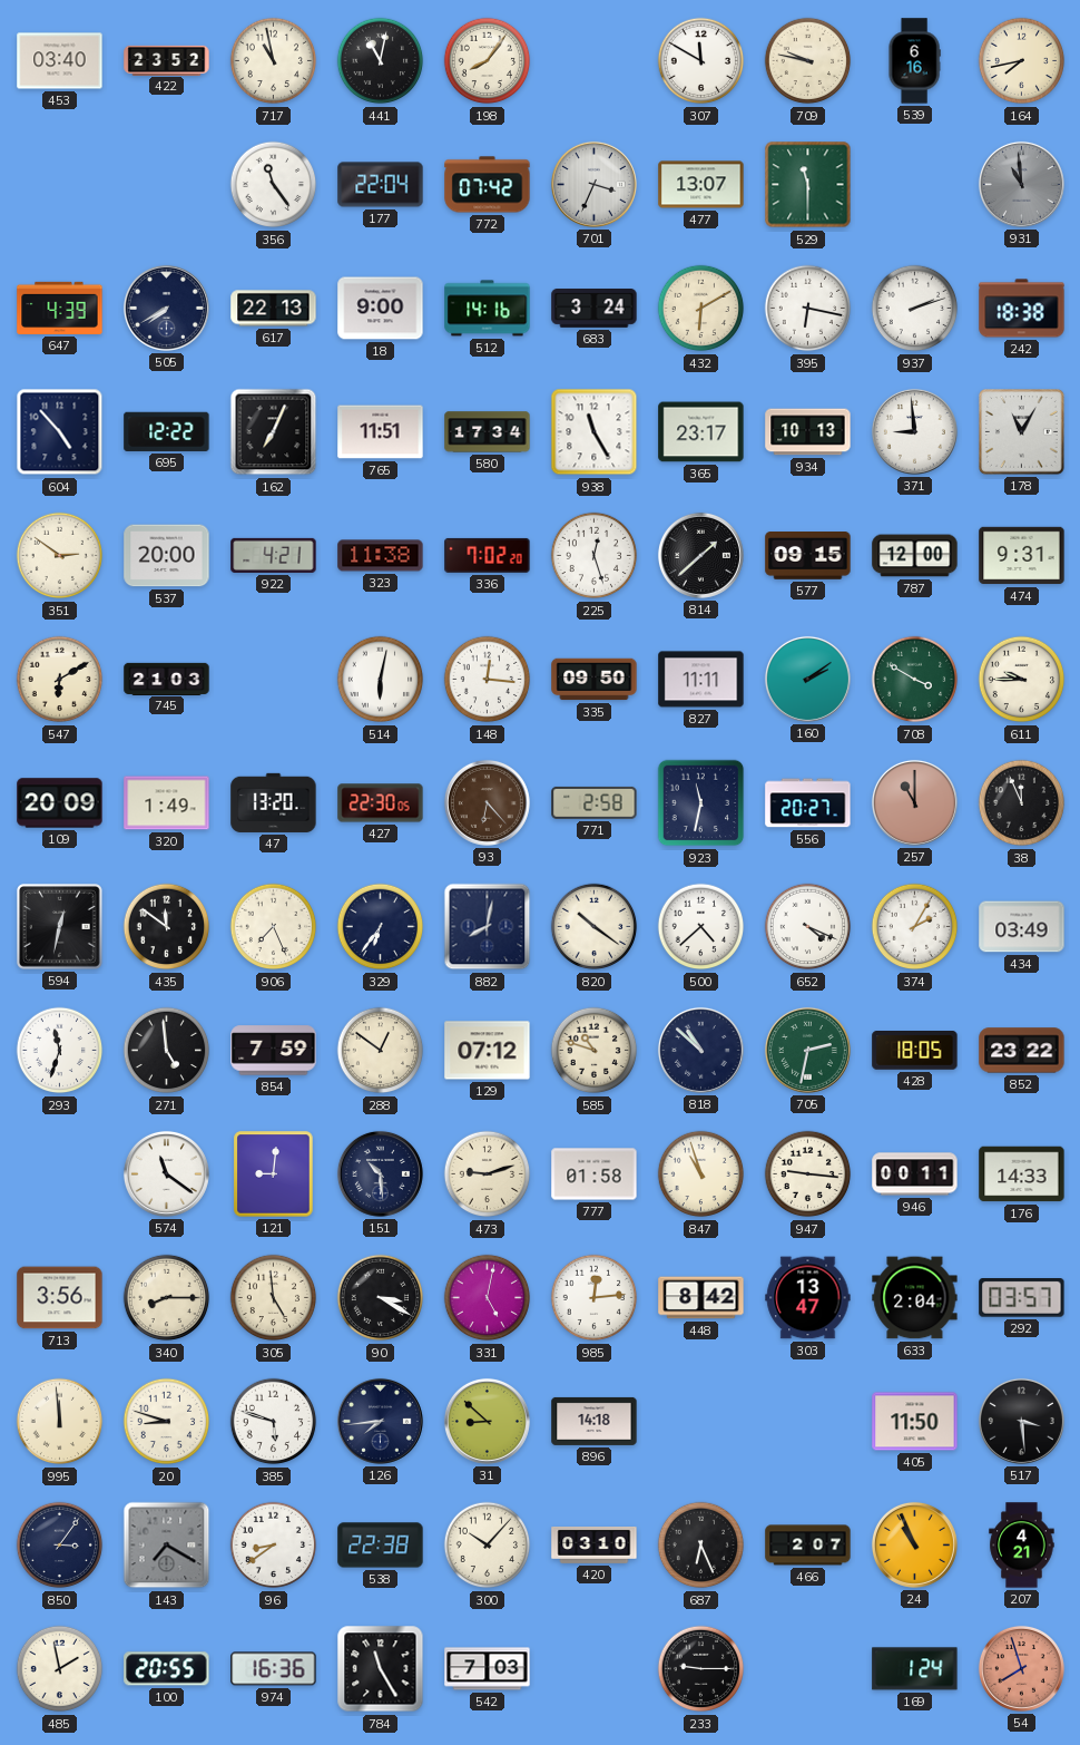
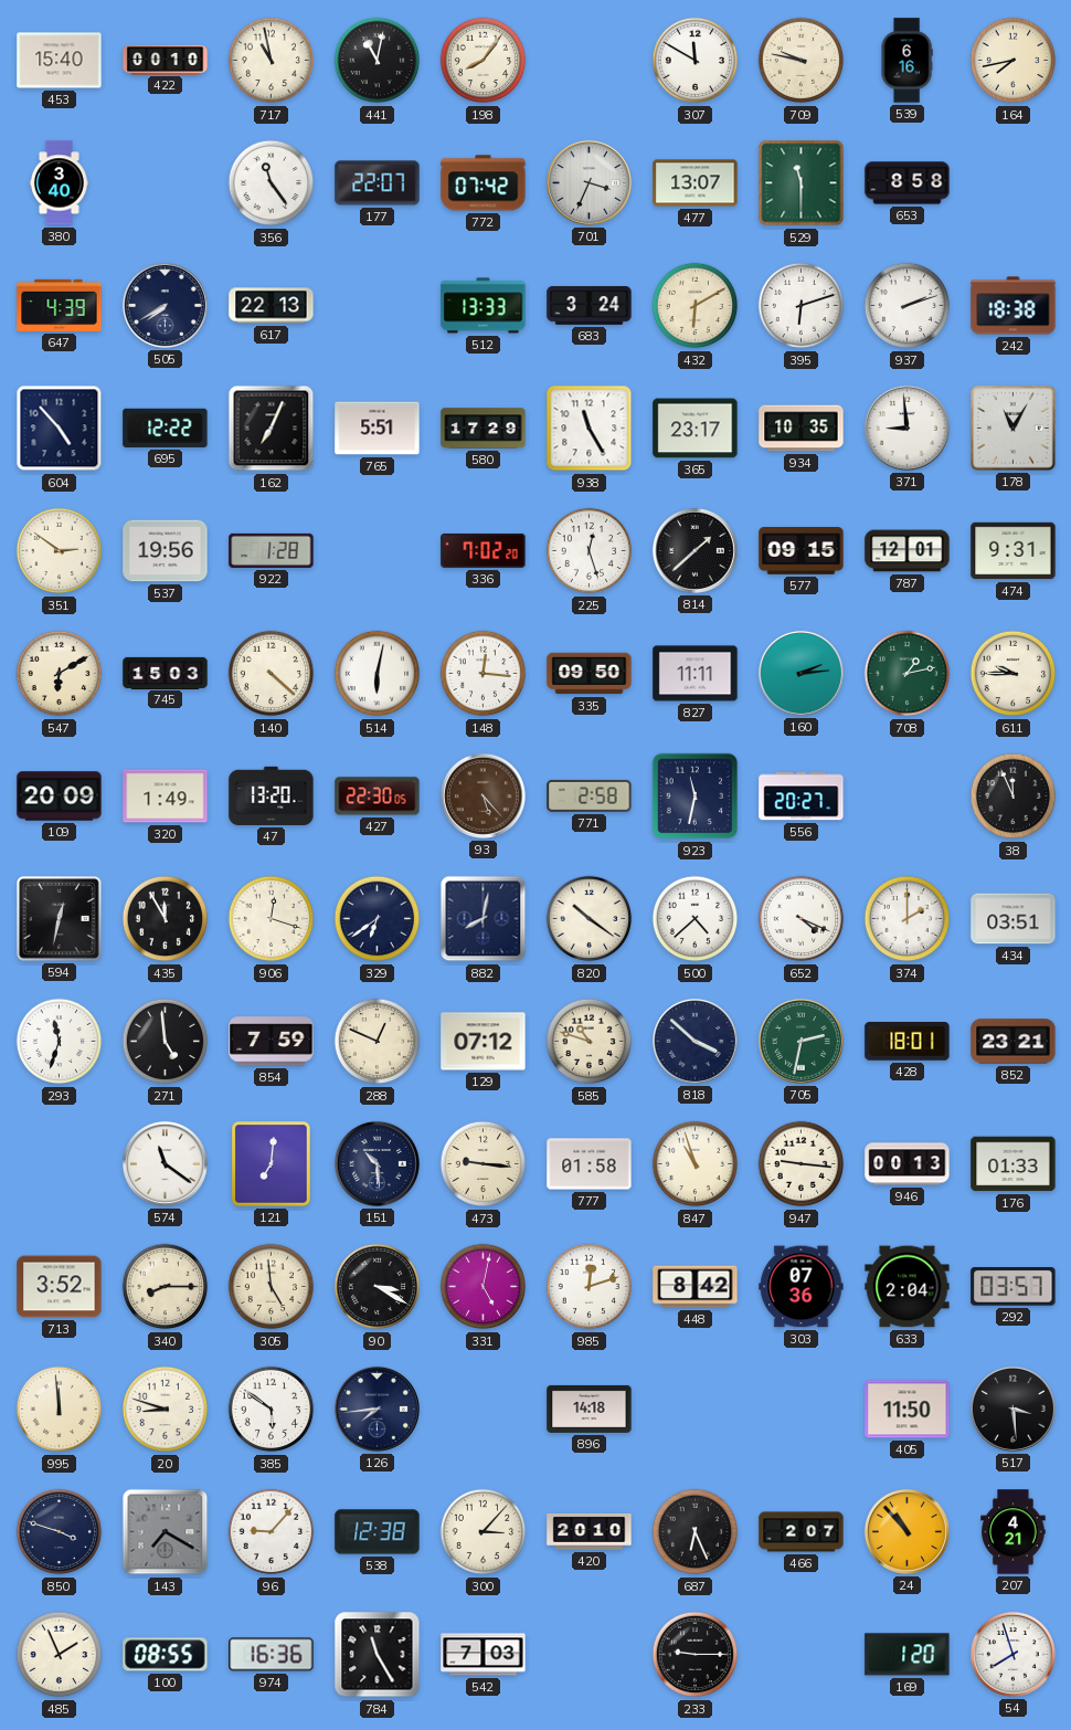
453: 03:40 -> 15:40 (60, 61)
422: 23:52 -> 00:10 (166, 60)
380: none -> 3:40 (59, 183)
177: 22:04 -> 22:07 (378, 183)
653: none -> 8:58 (908, 183)
931: 10:59 -> none (1021, 184)
18: 9:00 -> none (381, 309)
512: 14:16 -> 13:33 (484, 306)
395: 6:17 -> 6:12 (802, 306)
765: 11:51 -> 5:51 (378, 429)
580: 17:34 -> 17:29 (484, 429)
934: 10:13 -> 10:35 (802, 429)
537: 20:00 -> 19:56 (166, 551)
922: 4:21 -> 1:28 (272, 550)
323: 11:38 -> none (381, 556)
787: 12:00 -> 12:01 (908, 551)
745: 21:03 -> 15:03 (166, 673)
140: none -> 4:22 (272, 674)
160: 2:09 -> 2:14 (800, 673)
708: 3:50 -> 1:13 (908, 674)
93: 6:23 -> 5:23 (483, 795)
257: 11:00 -> none (914, 802)
435: 11:51 -> 11:55 (166, 919)
906: 7:26 -> 12:18 (272, 919)
329: 6:36 -> 6:39 (378, 919)
374: 2:05 -> 2:00 (908, 919)
434: 03:49 -> 03:51 (1014, 919)
288: 12:51 -> 12:49 (378, 1042)
818: 10:52 -> 3:52 (694, 1041)
428: 18:05 -> 18:01 (908, 1042)
852: 23:22 -> 23:21 (1014, 1042)
121: 9:01 -> 7:01 (272, 1164)
473: 9:12 -> 9:16 (484, 1164)
946: 00:11 -> 00:13 (908, 1164)
176: 14:33 -> 01:33 (1014, 1164)
713: 3:56 -> 3:52 (60, 1287)
985: 12:14 -> 12:12 (590, 1287)
303: 13:47 -> 07:36 (802, 1287)
385: 5:48 -> 5:51 (272, 1410)
31: 8:52 -> none (487, 1421)
850: 3:06 -> 3:48 (60, 1532)
96: 8:39 -> 9:07 (272, 1532)
538: 22:38 -> 12:38 (378, 1532)
300: 10:07 -> 3:07 (484, 1532)
420: 03:10 -> 20:10 (590, 1532)
24: 10:56 -> 10:53 (906, 1531)
485: 1:58 -> 1:56 (60, 1655)
100: 20:55 -> 08:55 (166, 1655)
169: 1:24 -> 1:20 (908, 1655)
54 dial: salmon -> white (1012, 1654)
